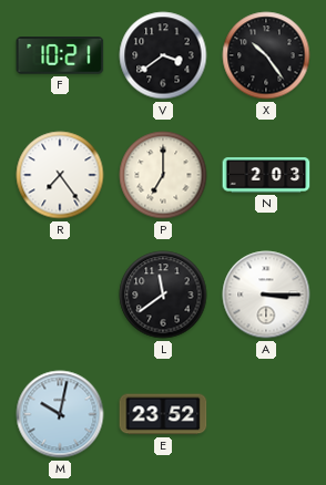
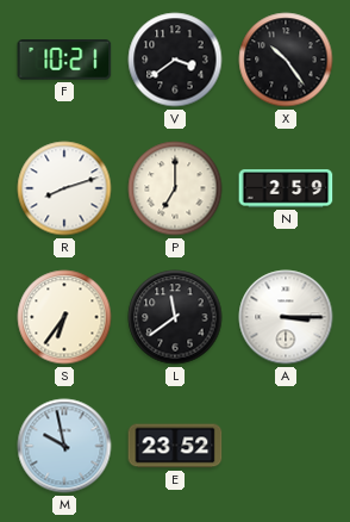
R: 7:24 -> 8:12 (64, 188)
N: 2:03 -> 2:59 (286, 188)
S: none -> 6:36 (64, 317)
M: 10:02 -> 9:58 (64, 446)
